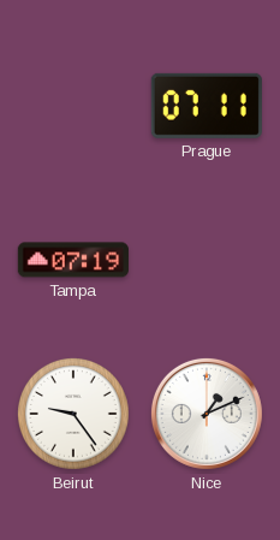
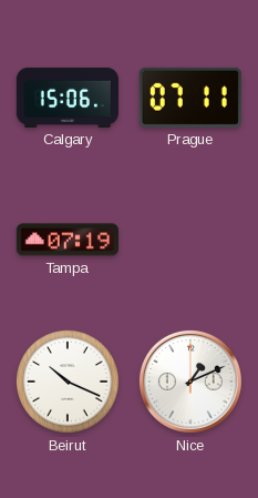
Calgary: none -> 15:06 (68, 98)
Beirut: 9:24 -> 10:19 (68, 382)
